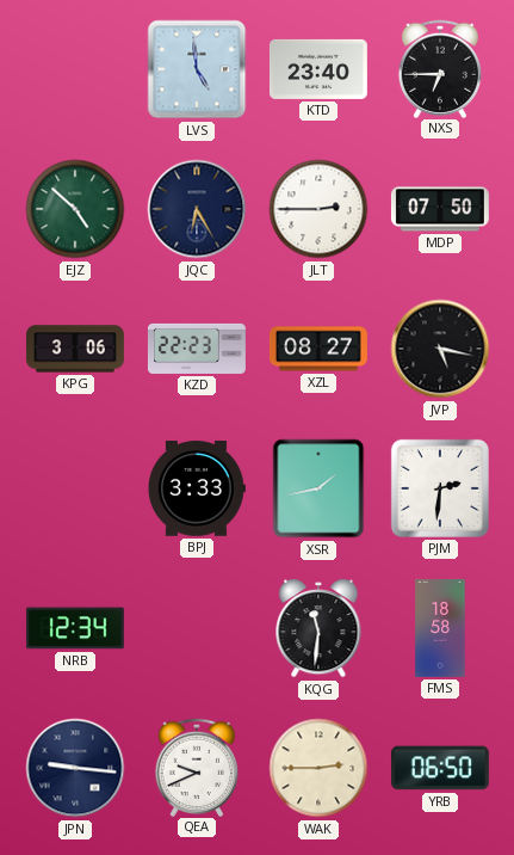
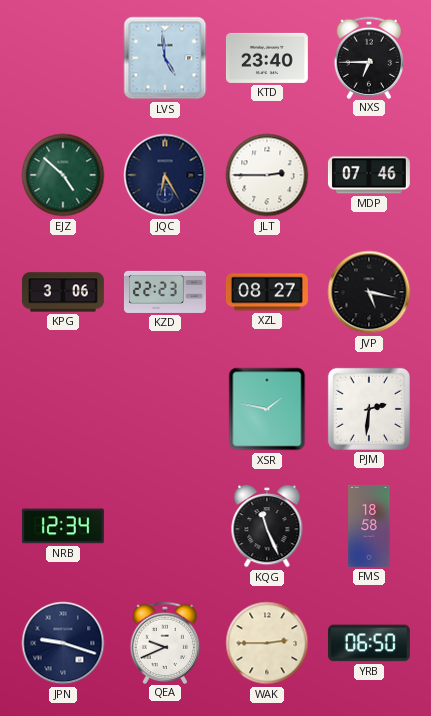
MDP: 07:50 -> 07:46 (369, 175)
BPJ: 3:33 -> none (197, 488)
XSR: 1:43 -> 1:47 (267, 409)
KQG: 11:31 -> 11:26 (267, 526)
JPN: 9:16 -> 9:18 (63, 643)
